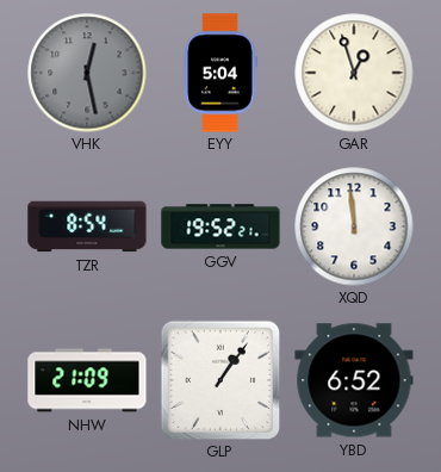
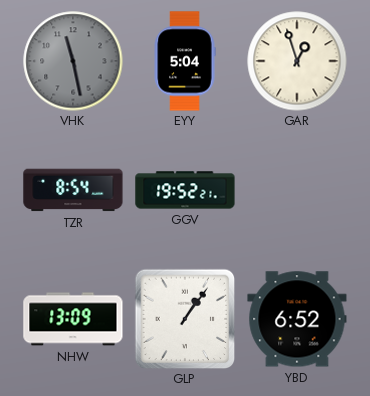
VHK: 12:28 -> 11:28 (73, 61)
XQD: 11:59 -> none (354, 226)
NHW: 21:09 -> 13:09 (73, 319)
